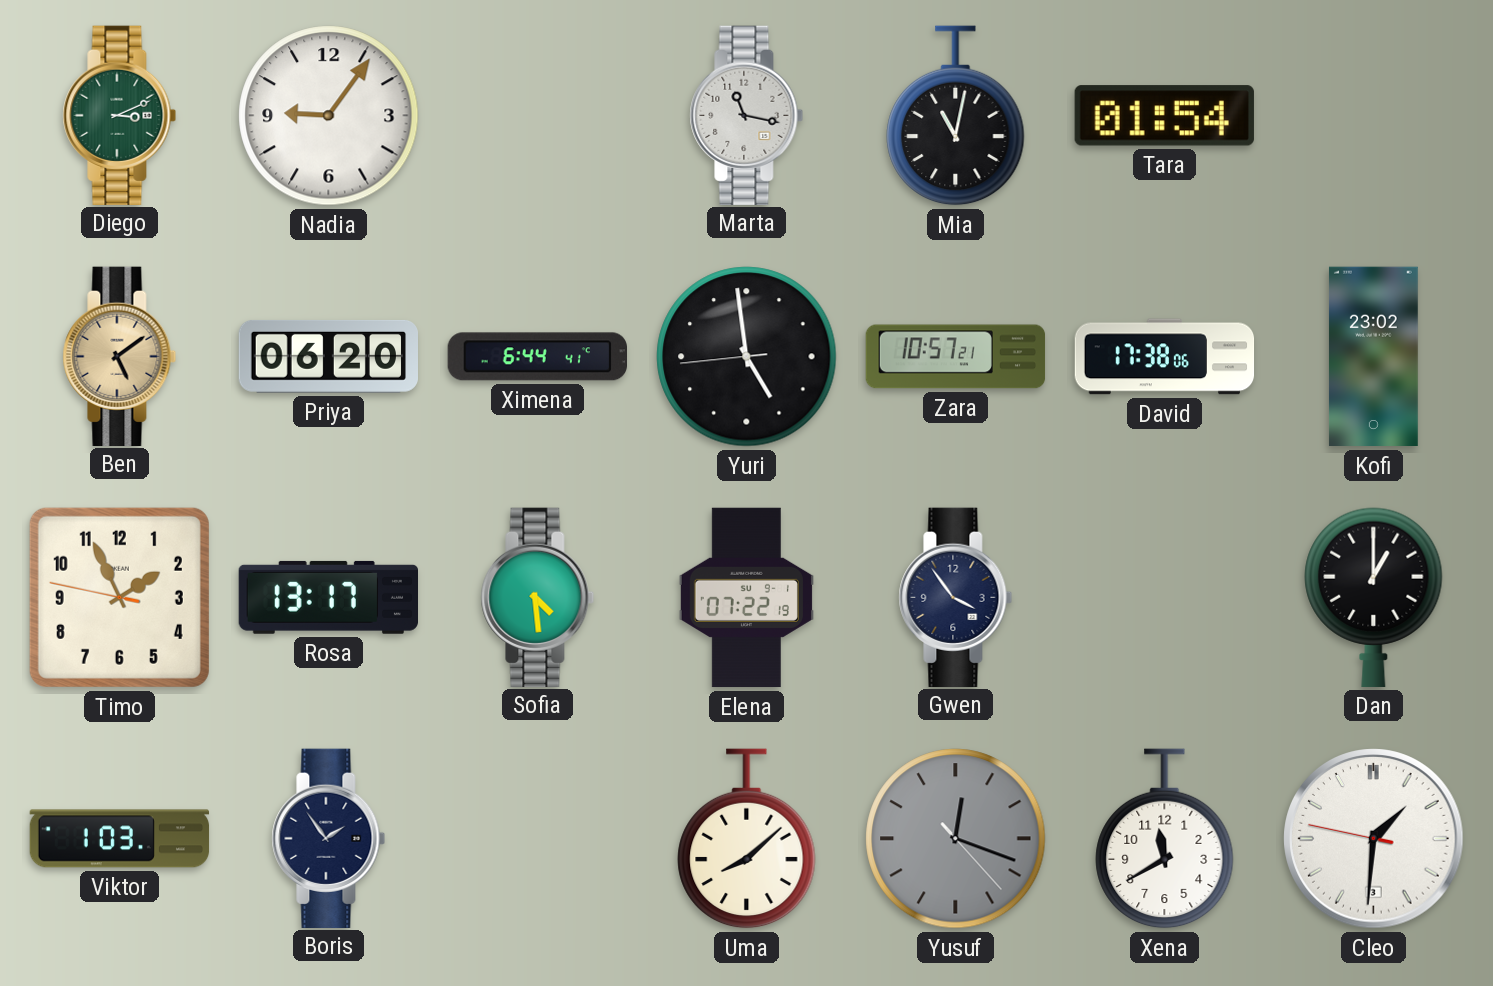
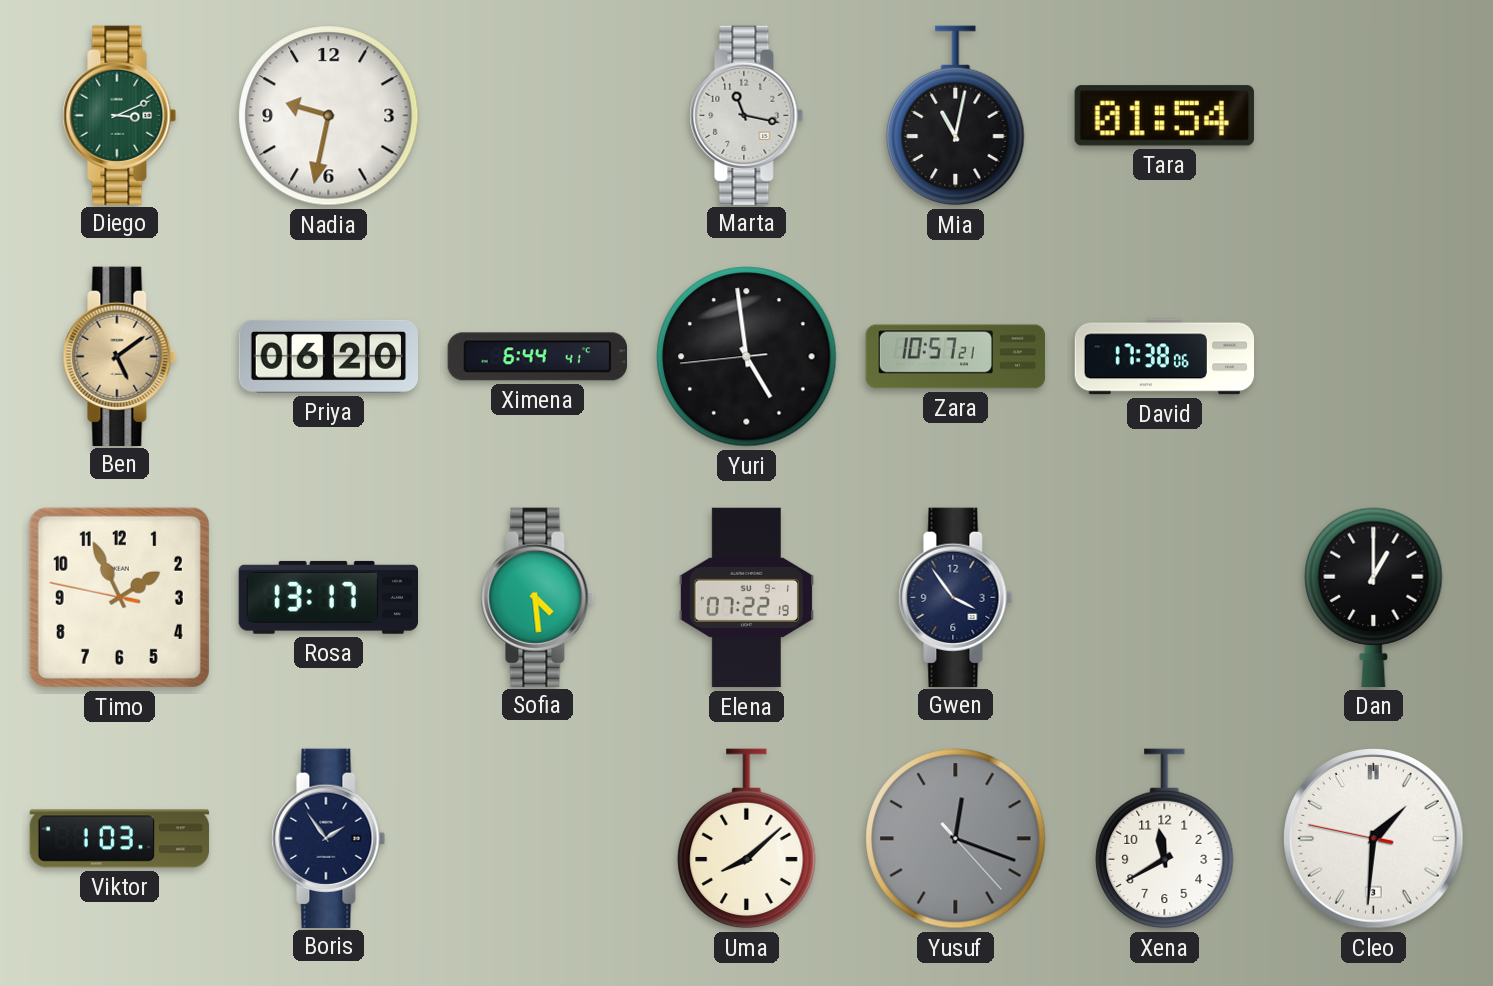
Nadia: 9:06 -> 9:32 (329, 116)
Kofi: 23:02 -> none (1373, 357)
